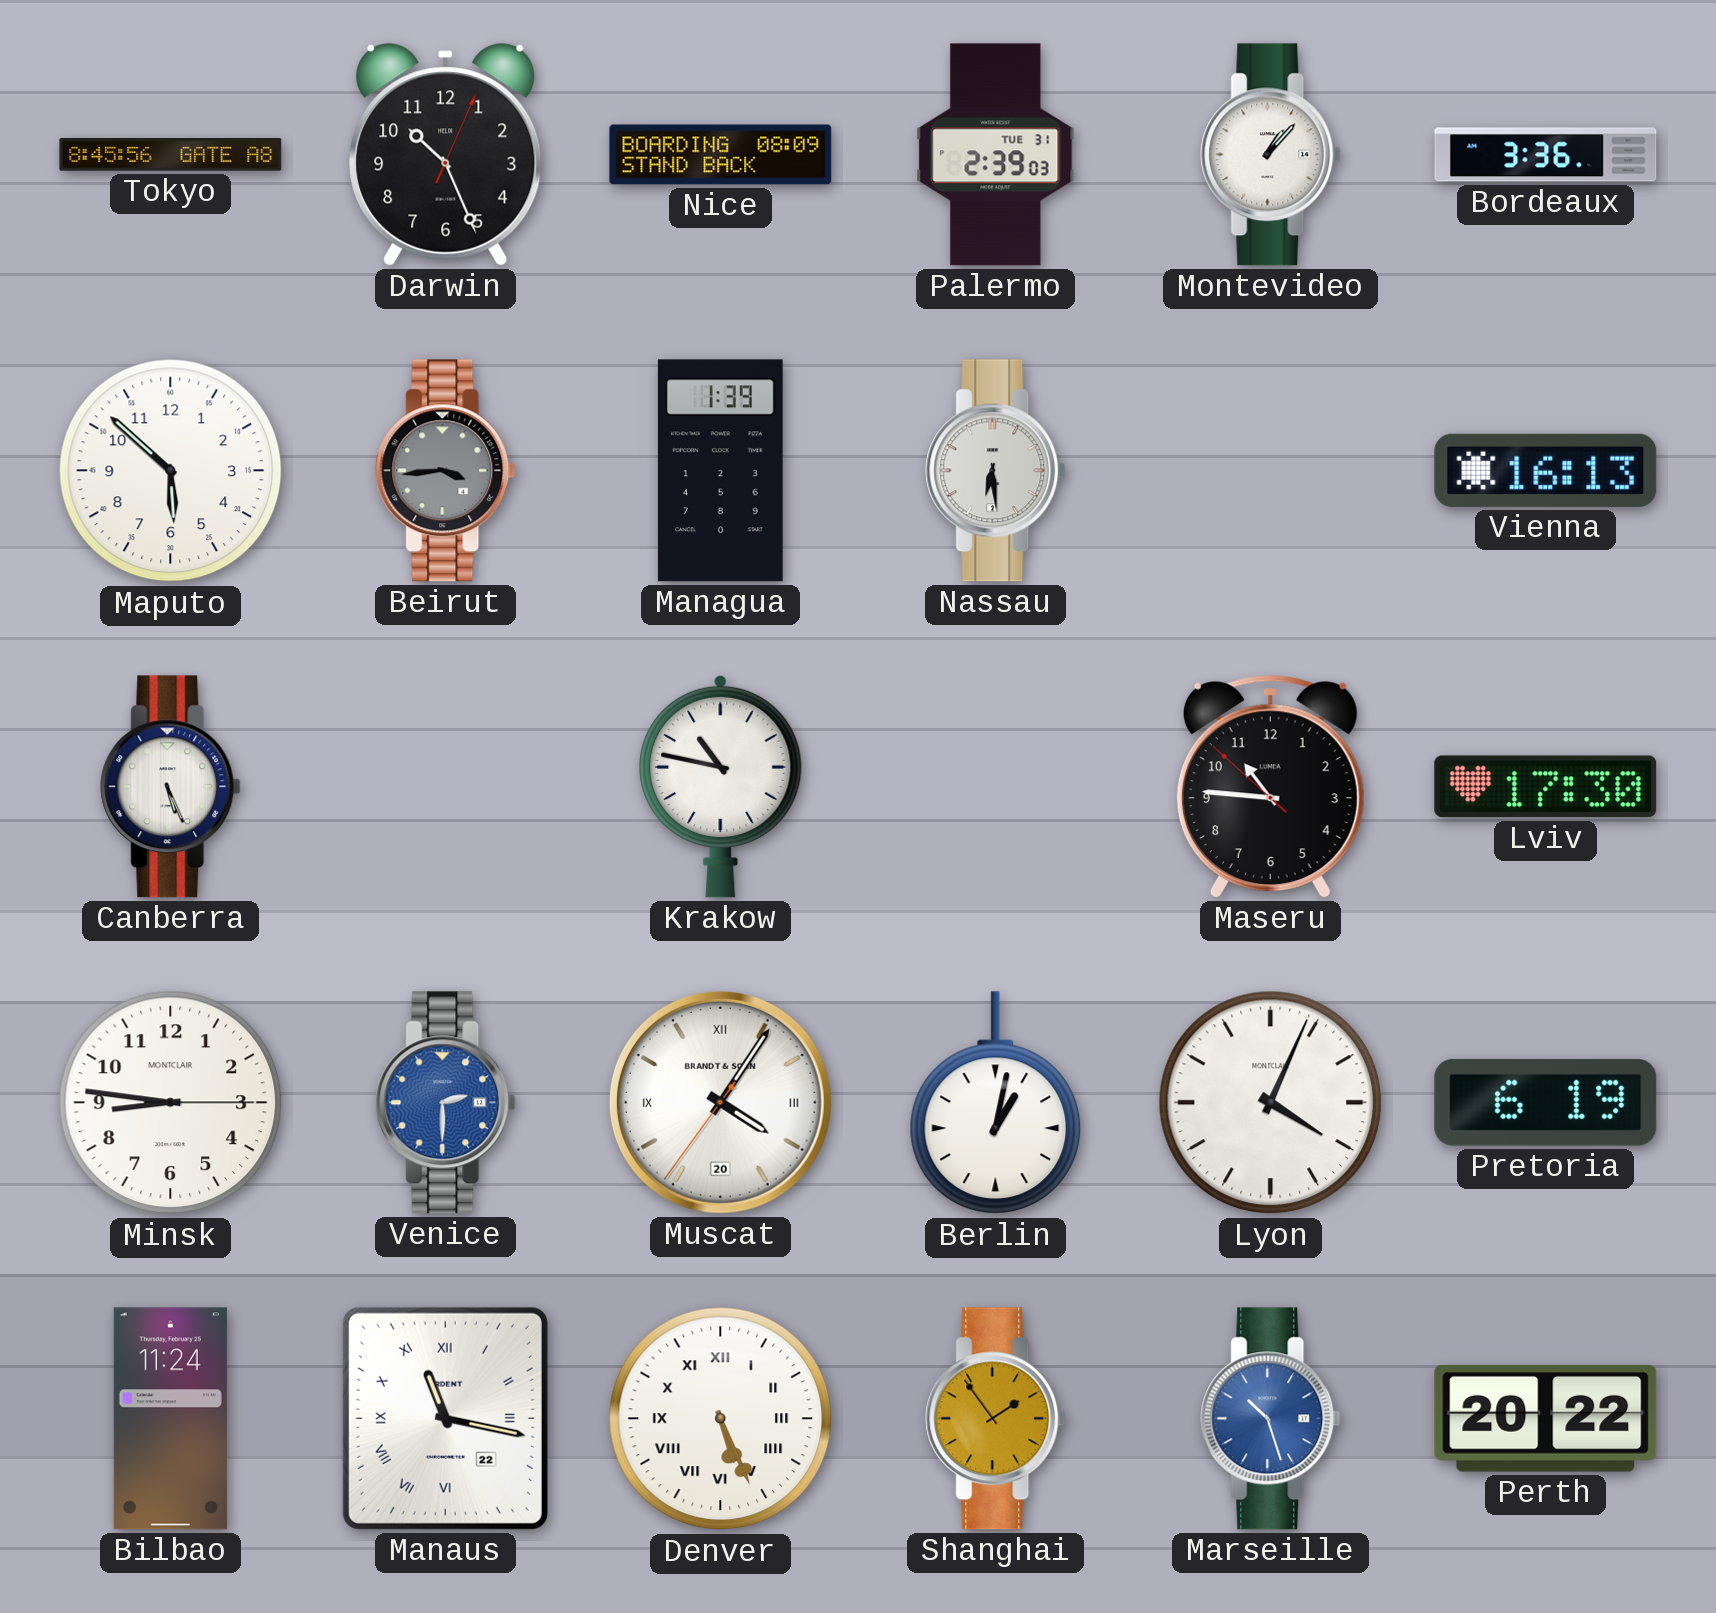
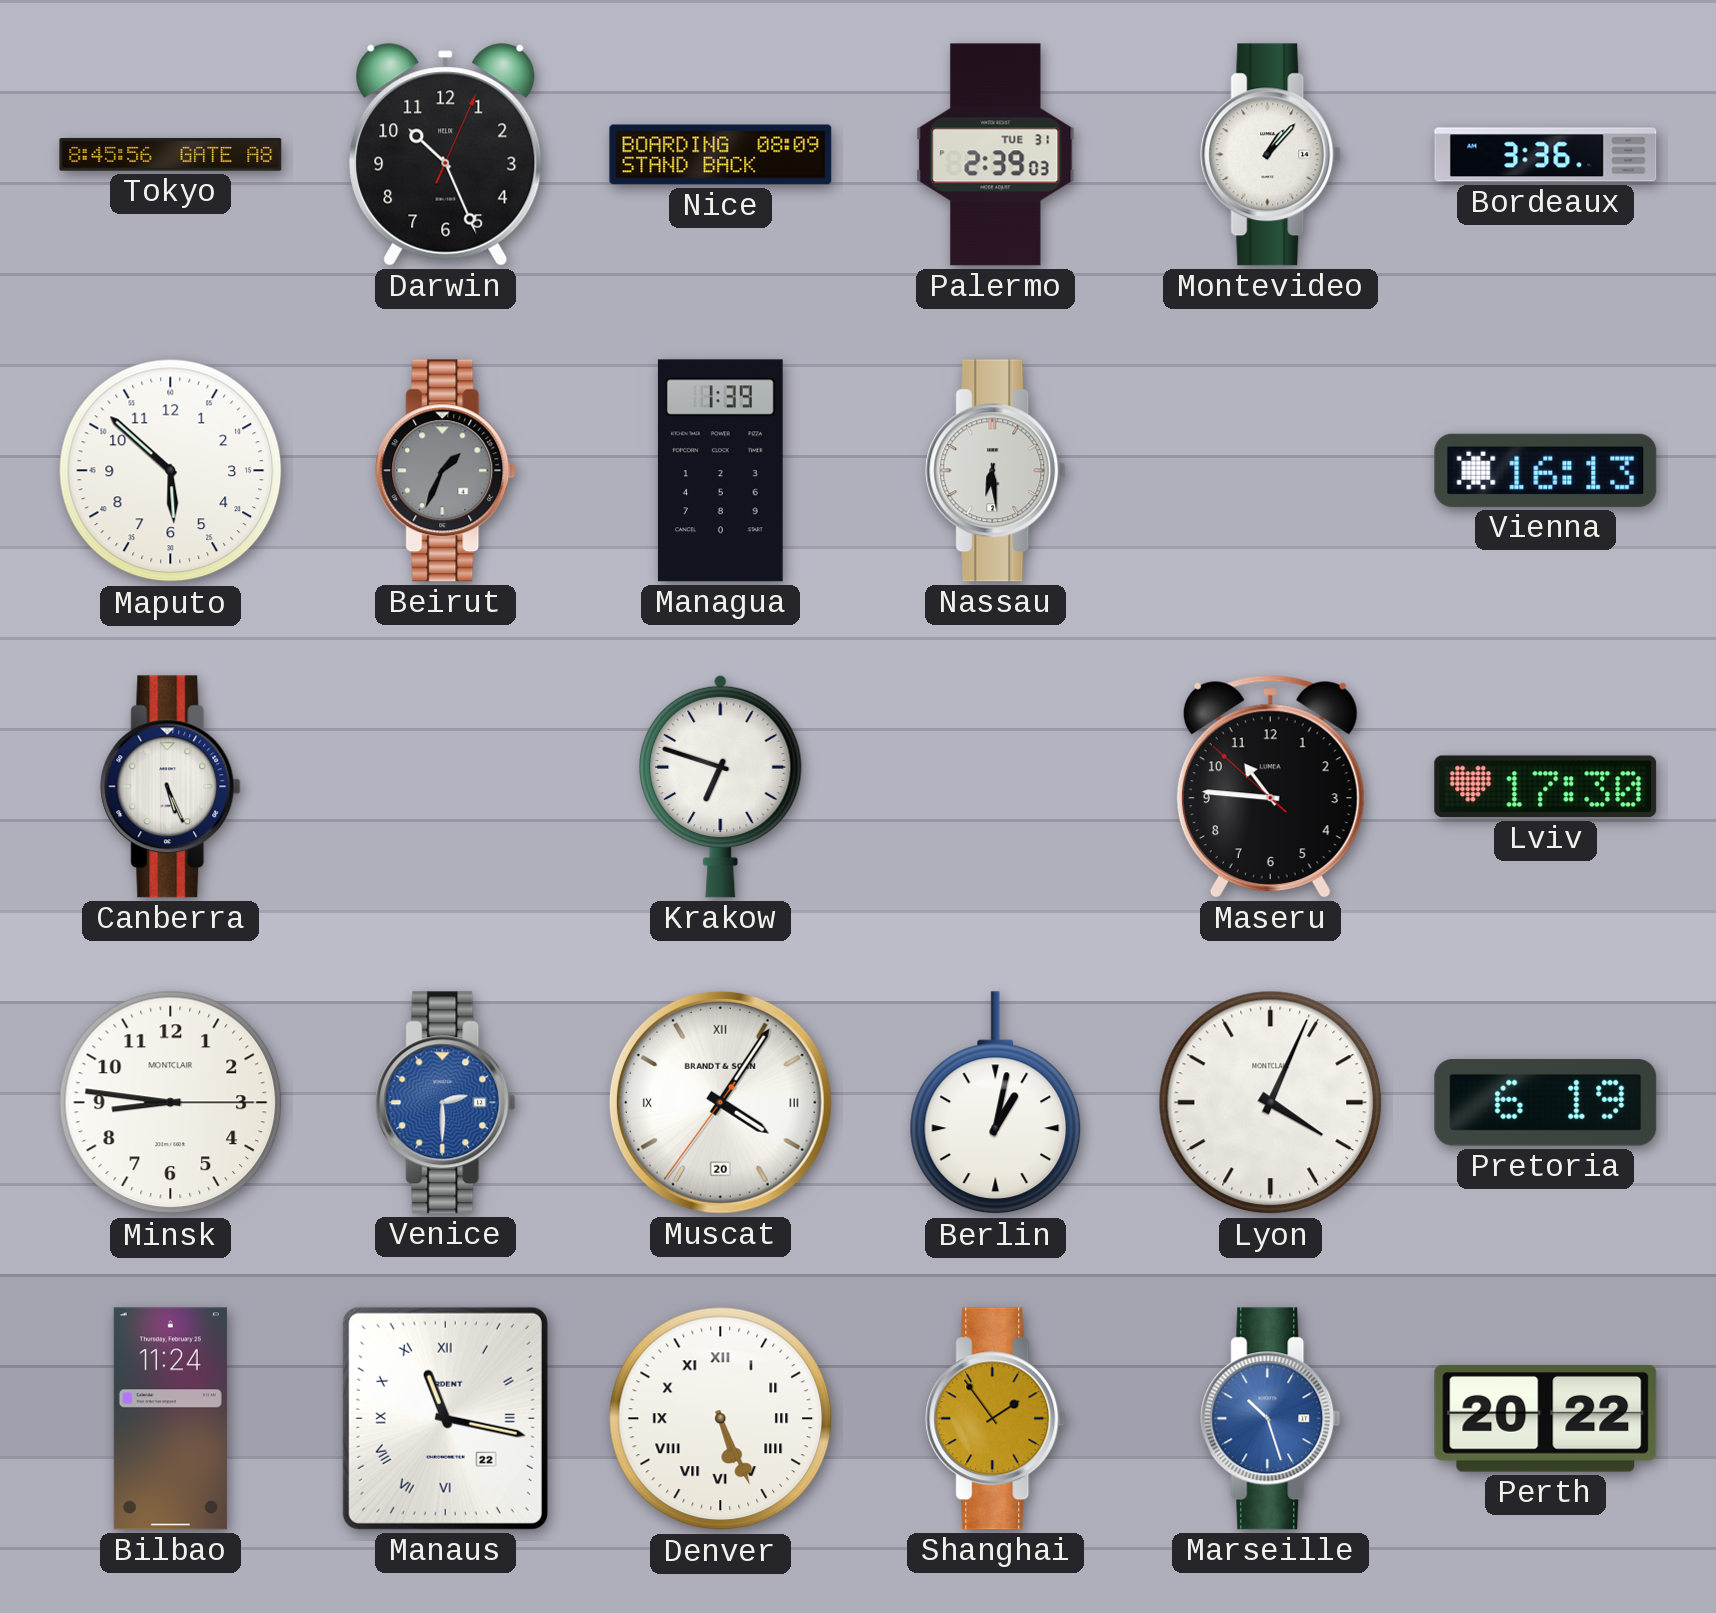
Beirut: 3:44 -> 1:34 (446, 471)
Krakow: 10:47 -> 6:48 (721, 786)
